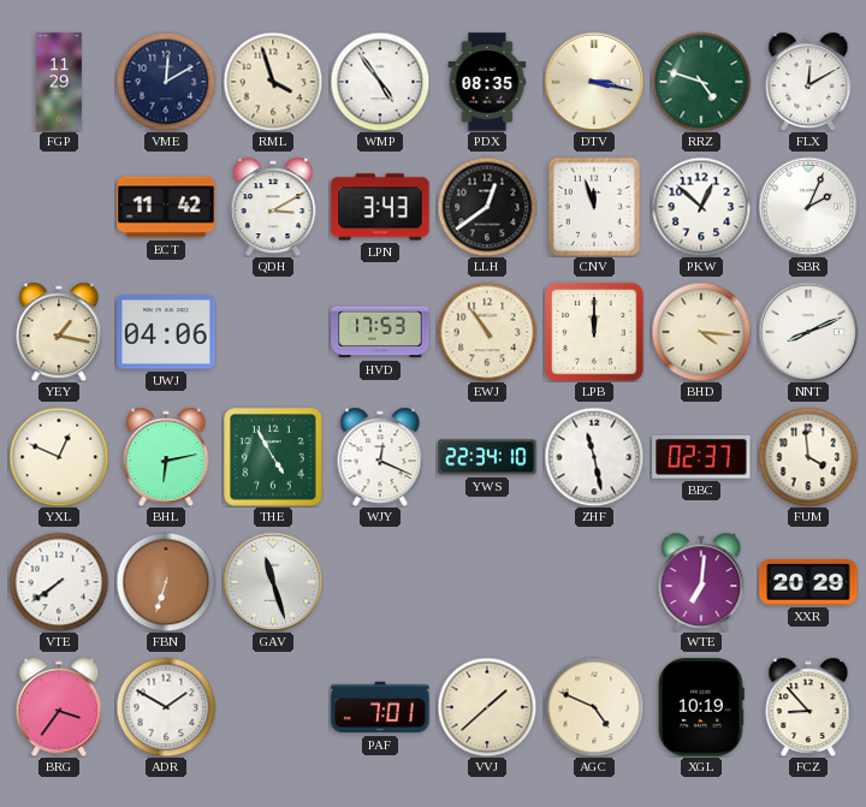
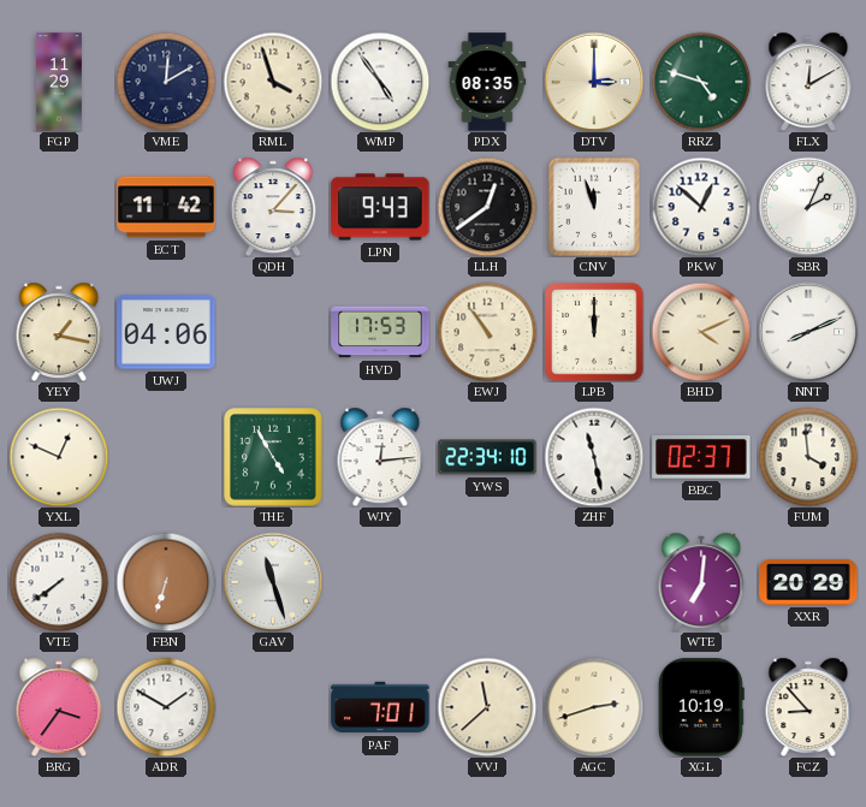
DTV: 3:17 -> 3:00 (594, 82)
QDH: 3:10 -> 3:07 (273, 207)
LPN: 3:43 -> 9:43 (380, 207)
BHD: 4:16 -> 4:11 (701, 332)
BHL: 6:13 -> none (166, 457)
WJY: 12:19 -> 12:14 (380, 457)
VVJ: 1:38 -> 11:38 (487, 707)
AGC: 4:49 -> 2:42 (594, 707)
